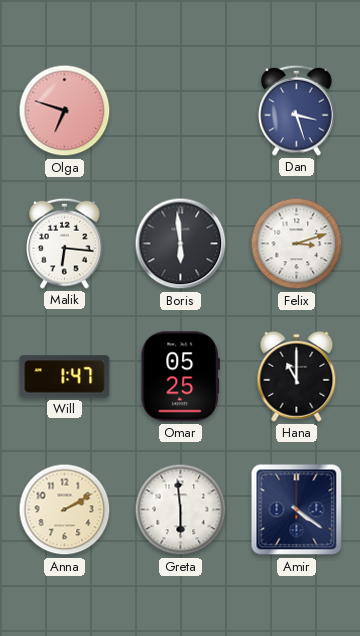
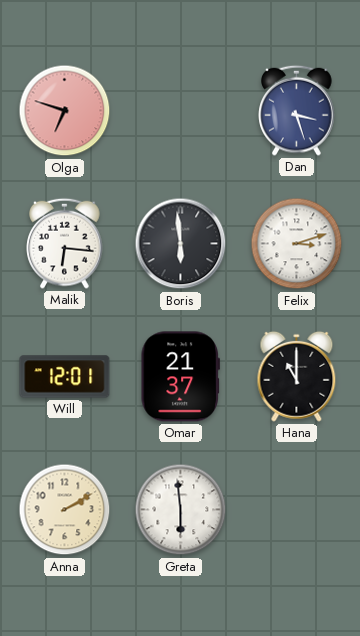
Will: 1:47 -> 12:01 (65, 377)
Omar: 05:25 -> 21:37 (180, 377)
Amir: 4:21 -> none (297, 510)
